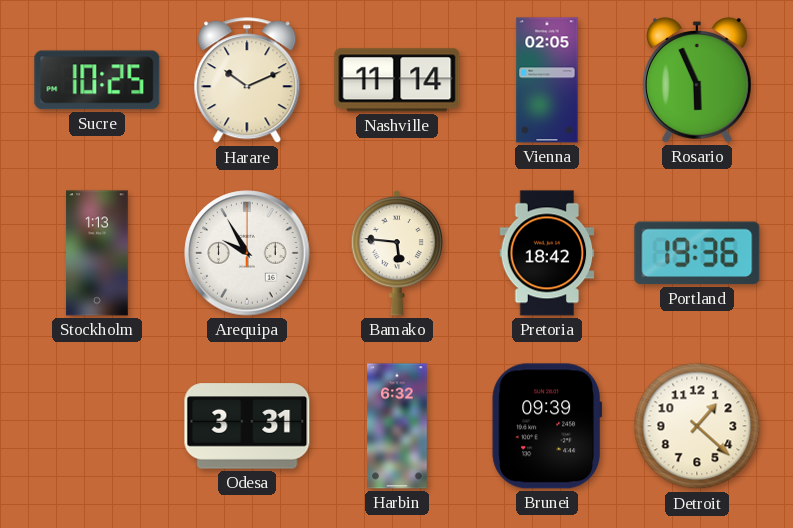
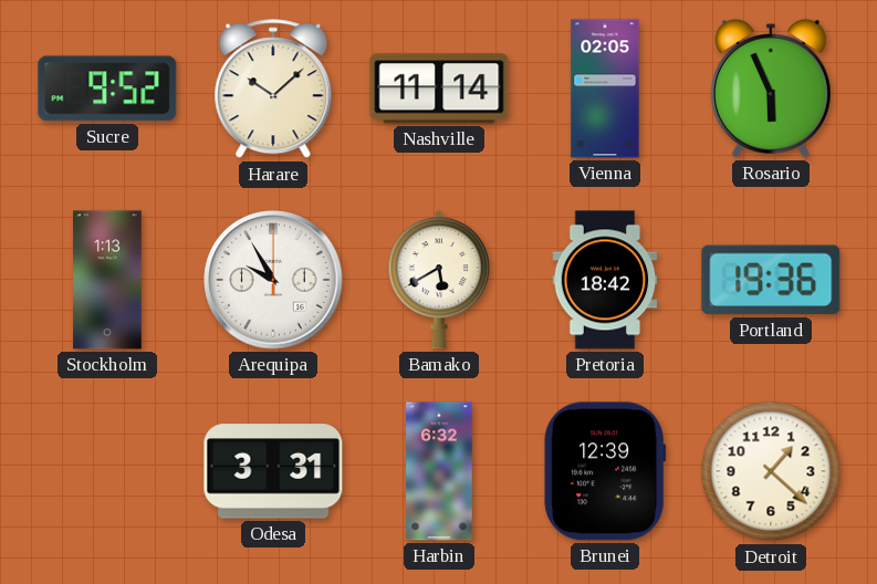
Sucre: 10:25 -> 9:52 (107, 88)
Harare: 10:11 -> 10:08 (273, 90)
Bamako: 5:46 -> 5:40 (439, 280)
Brunei: 09:39 -> 12:39 (605, 471)
